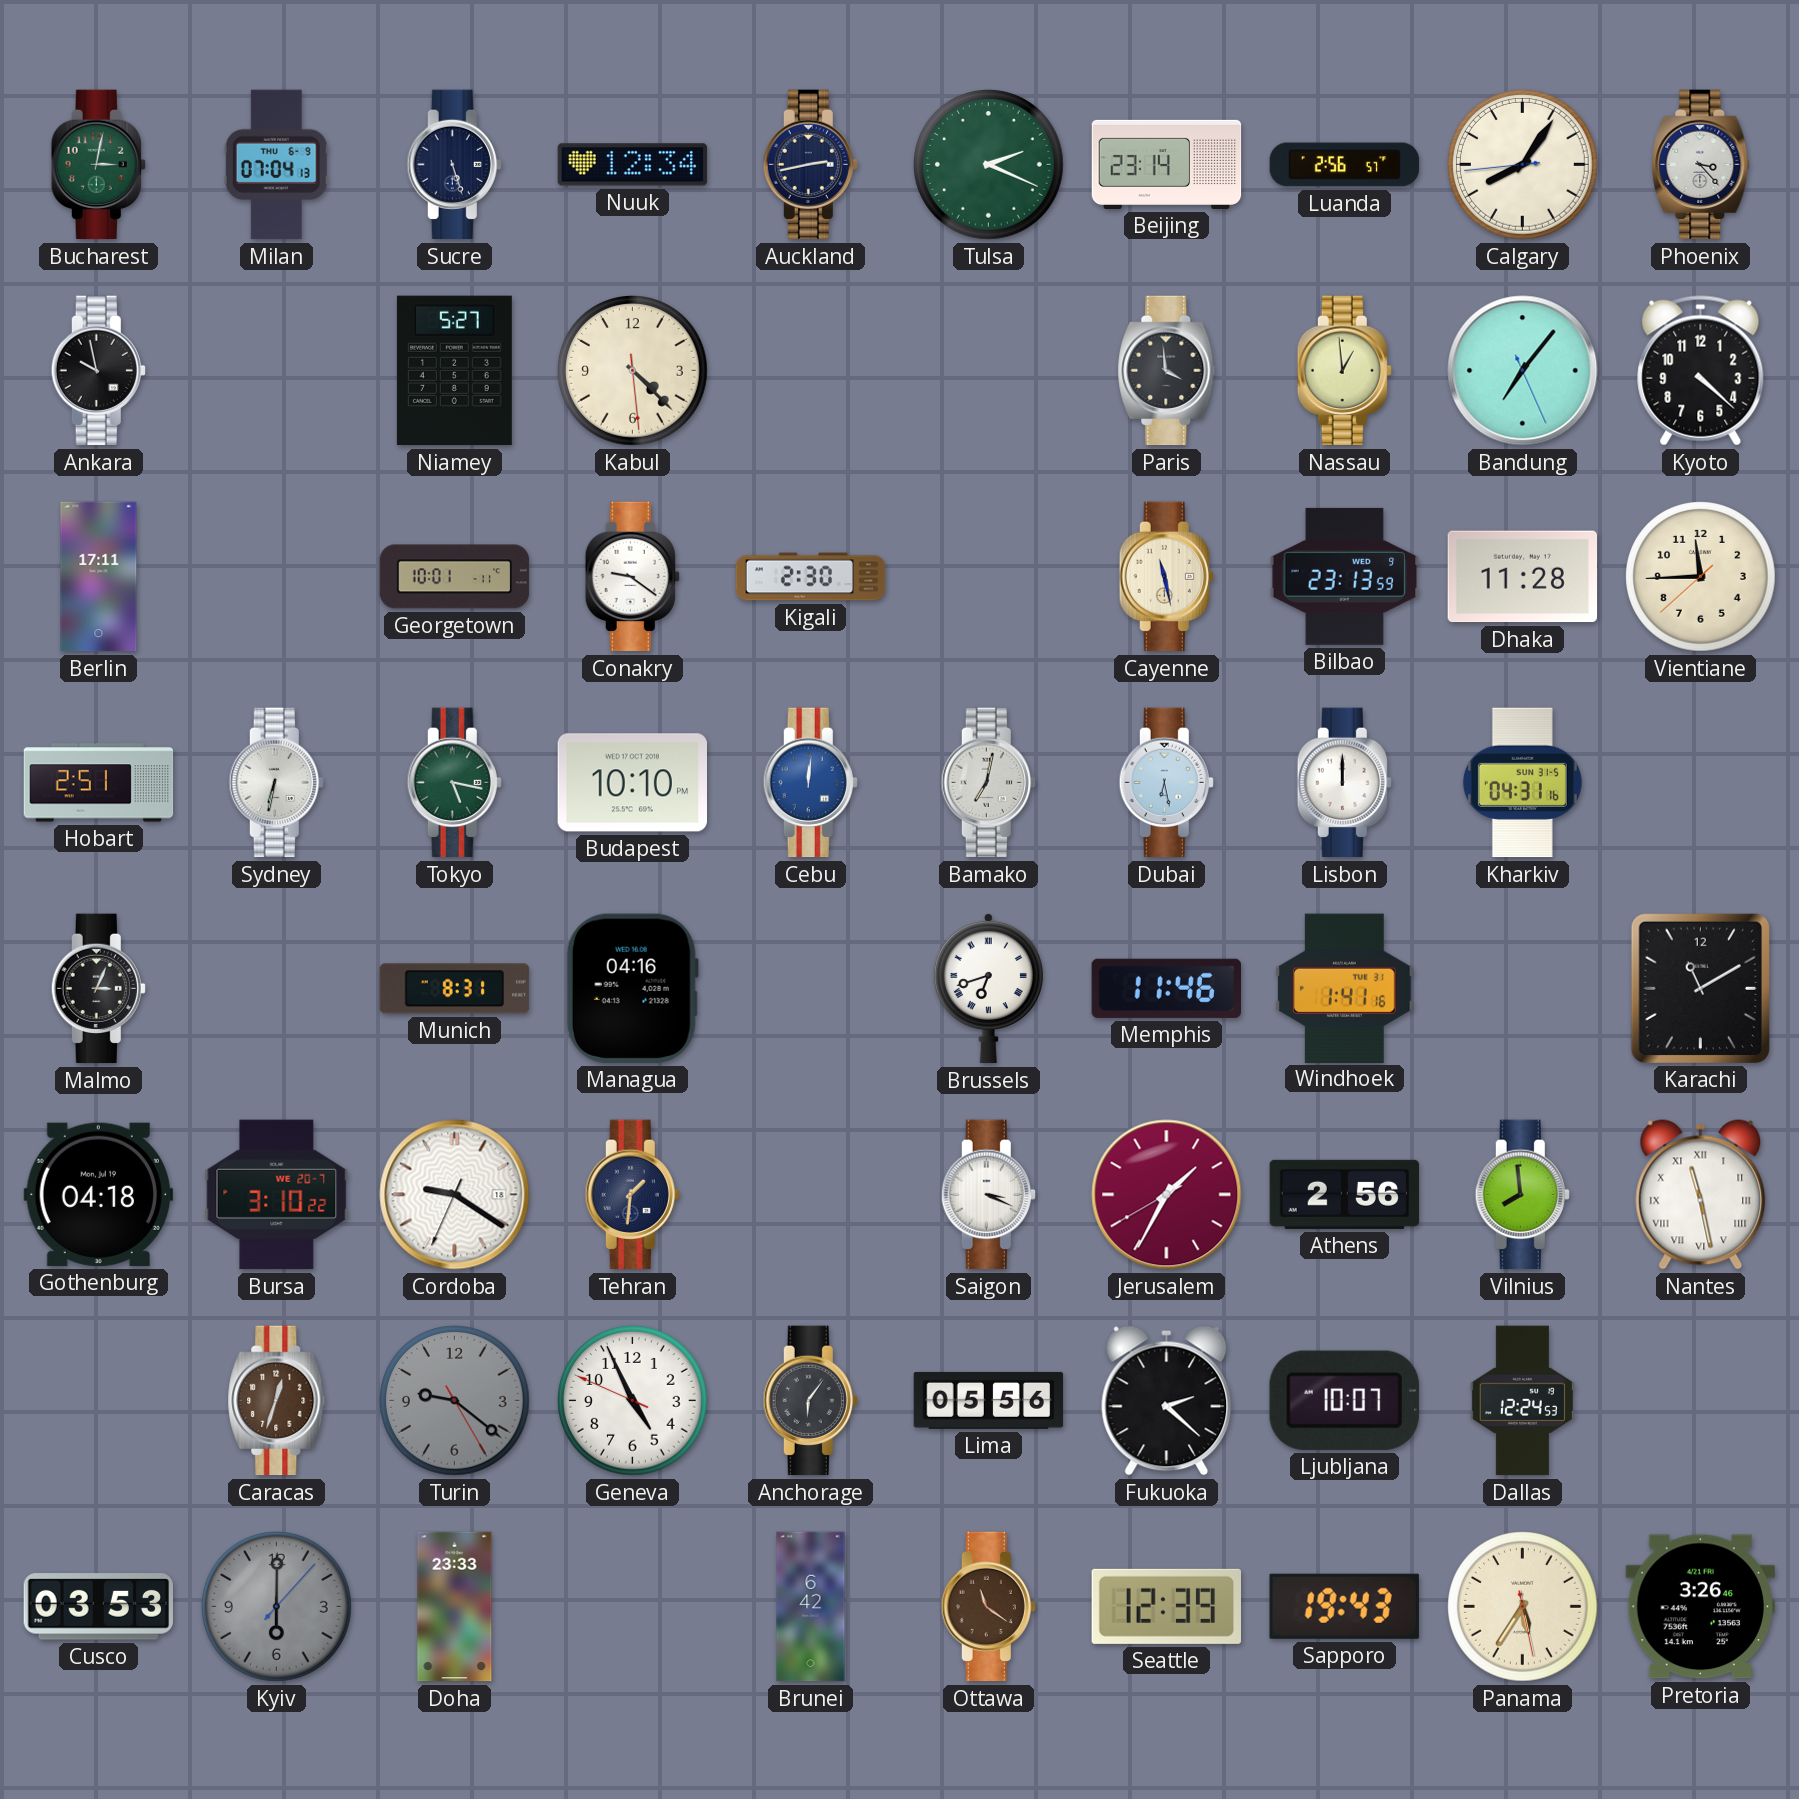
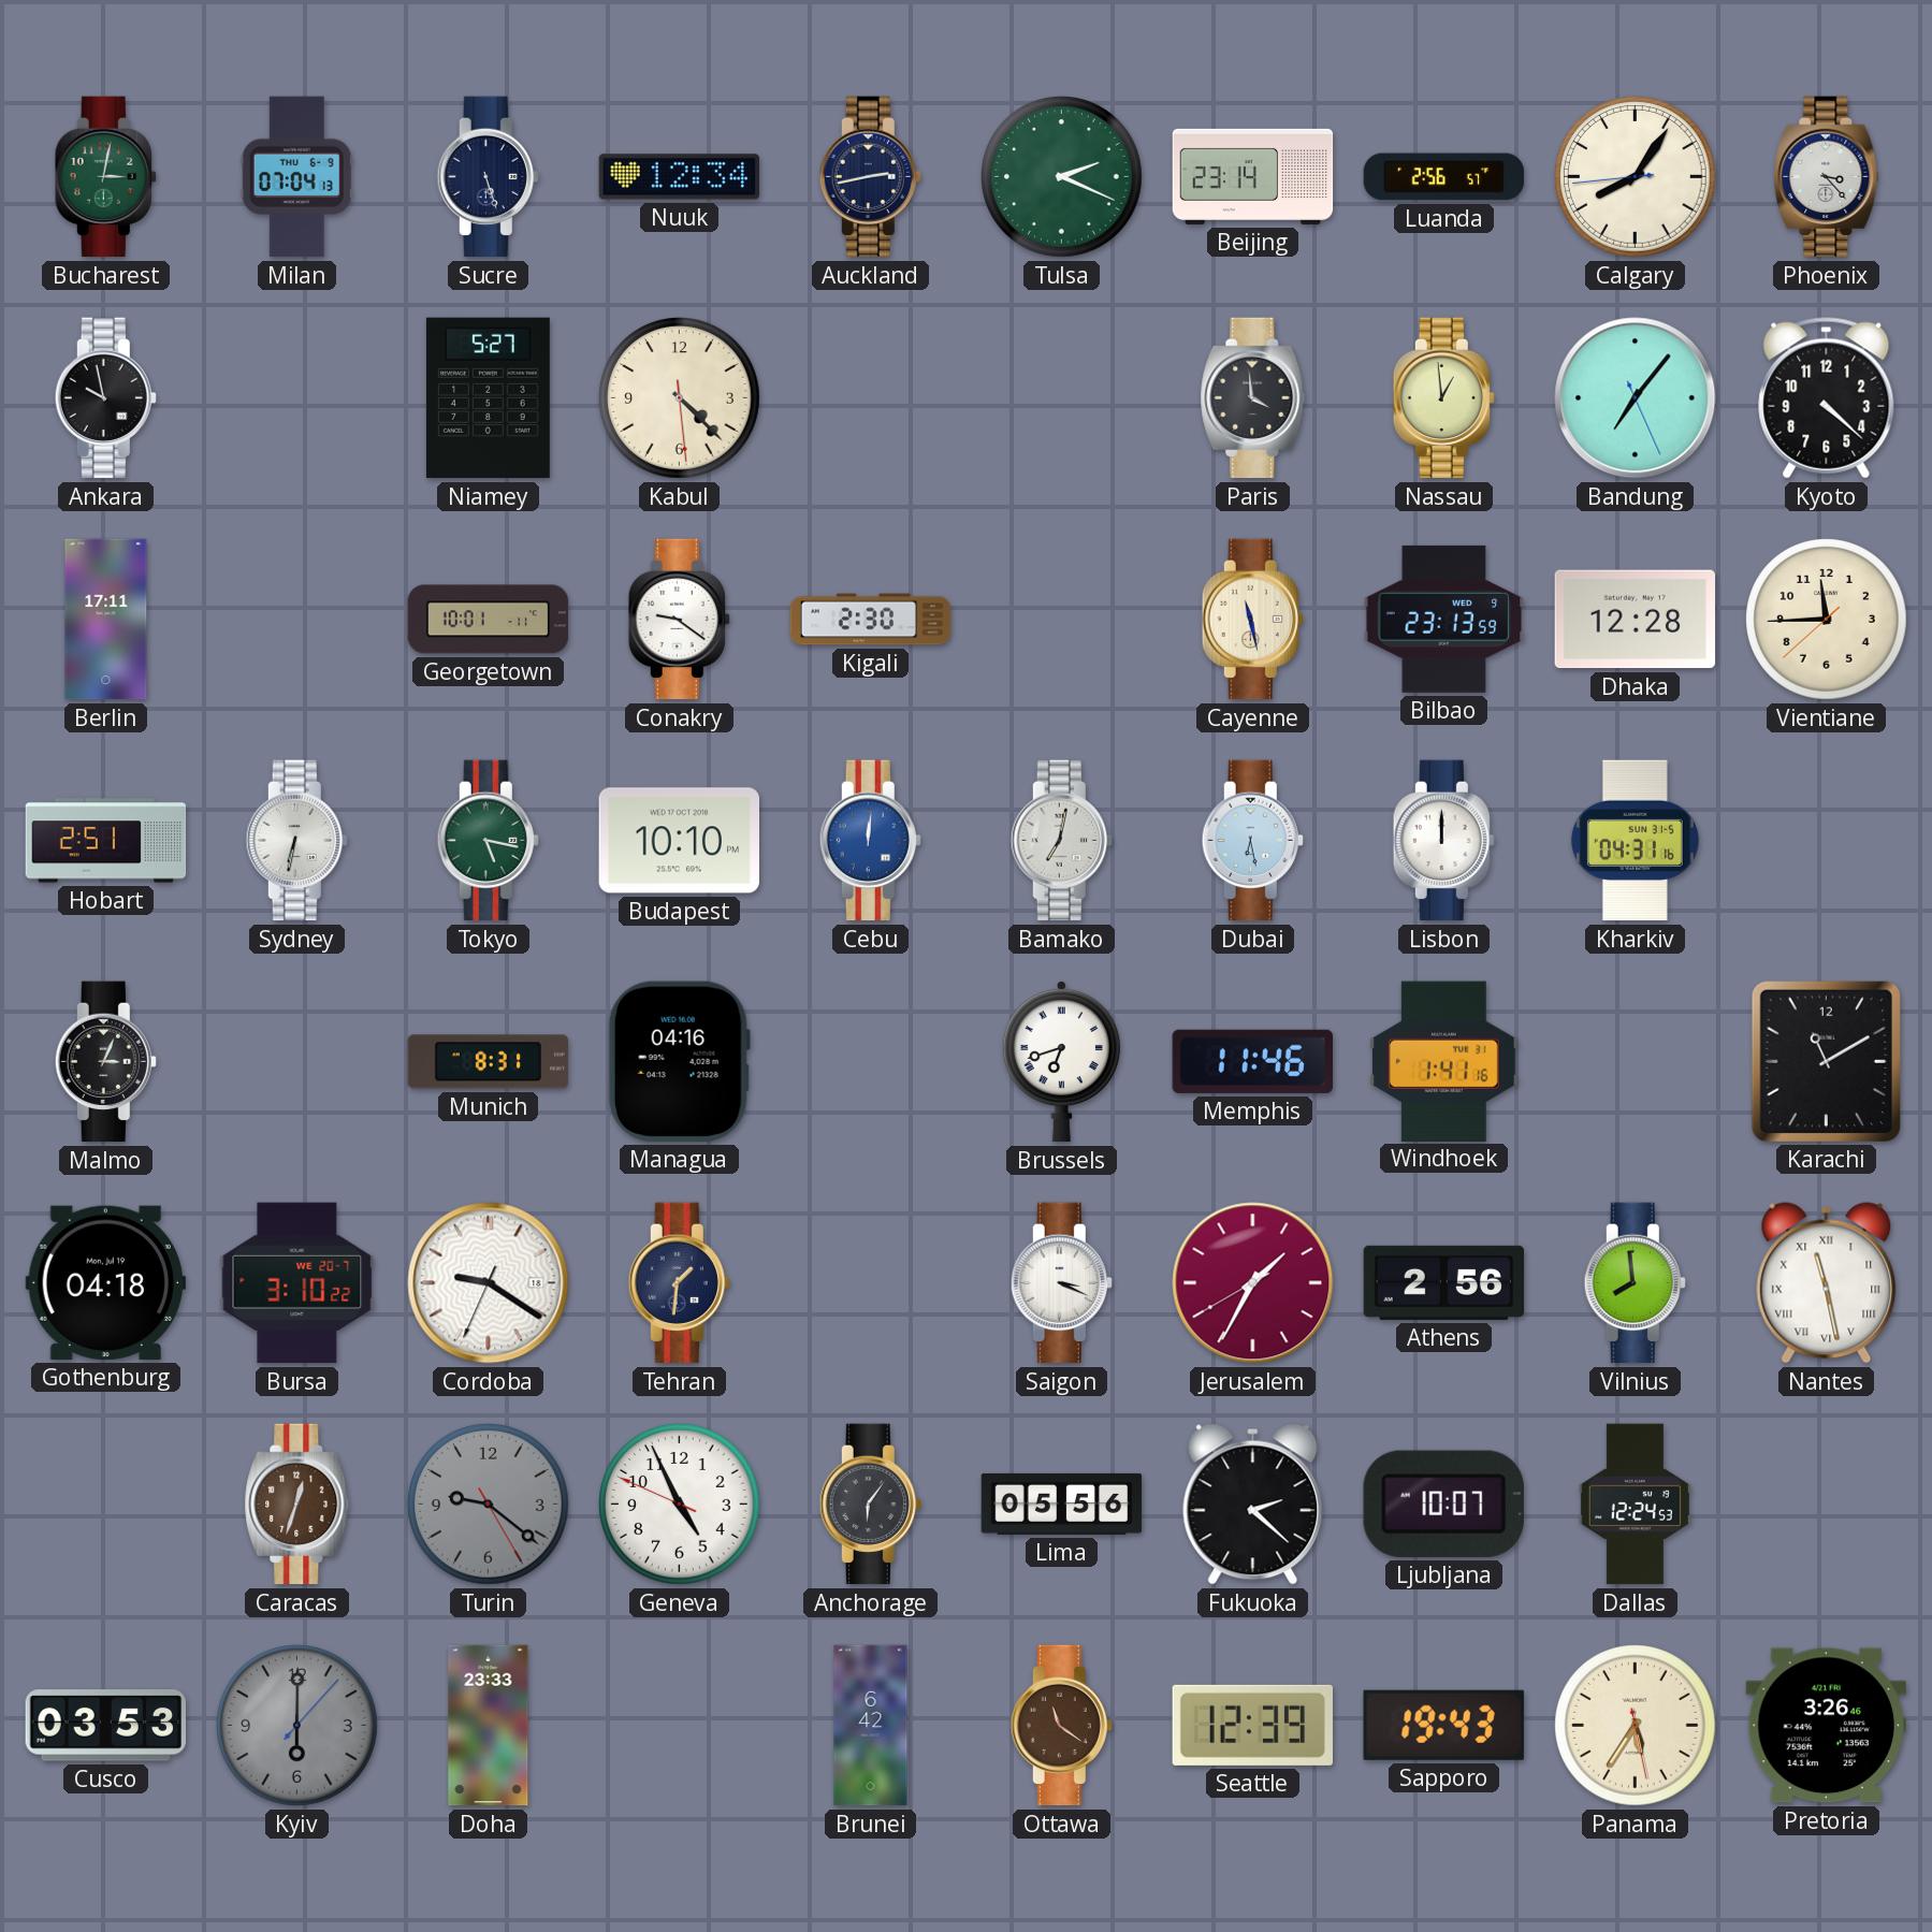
Dhaka: 11:28 -> 12:28 (1635, 620)
